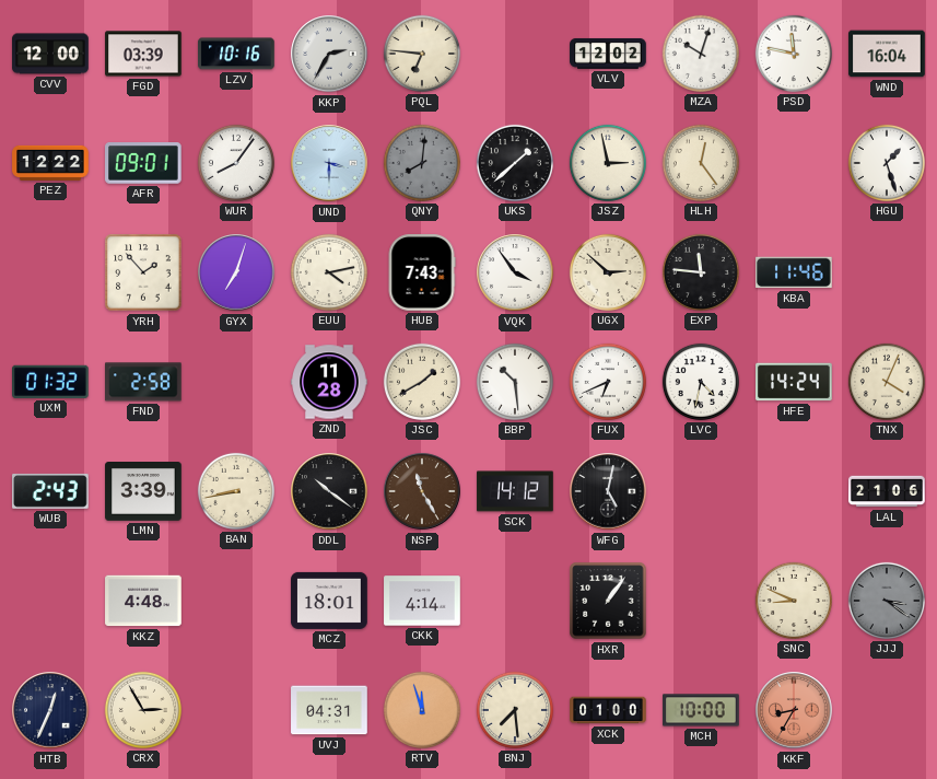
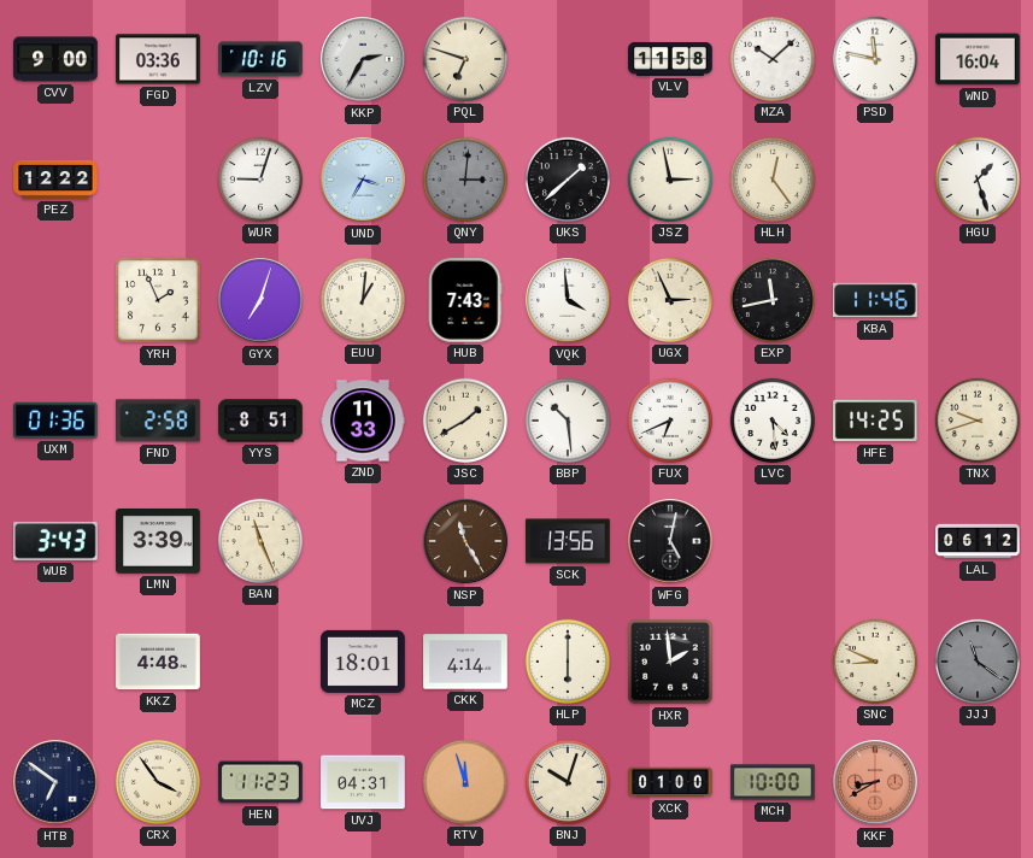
CVV: 12:00 -> 9:00 (55, 59)
FGD: 03:39 -> 03:36 (158, 59)
PQL: 6:46 -> 6:48 (465, 59)
VLV: 12:02 -> 11:58 (670, 59)
MZA: 10:03 -> 10:08 (773, 59)
AFR: 09:01 -> none (144, 163)
WUR: 8:06 -> 9:03 (260, 180)
UND: 3:30 -> 3:35 (363, 180)
QNY: 8:01 -> 3:01 (465, 180)
YRH: 1:53 -> 1:56 (158, 300)
EUU: 4:13 -> 1:01 (363, 300)
VQK: 3:54 -> 3:59 (568, 300)
UGX: 2:52 -> 2:56 (670, 300)
EXP: 11:46 -> 11:43 (773, 300)
UXM: 01:32 -> 01:36 (57, 421)
YYS: none -> 8:51 (260, 421)
ZND: 11:28 -> 11:33 (363, 421)
LVC: 4:32 -> 4:29 (773, 421)
HFE: 14:24 -> 14:25 (875, 421)
TNX: 4:04 -> 9:42 (978, 421)
WUB: 2:43 -> 3:43 (57, 541)
BAN: 8:43 -> 11:26 (260, 541)
DDL: 10:21 -> none (329, 491)
SCK: 14:12 -> 13:56 (568, 541)
LAL: 21:06 -> 06:12 (978, 541)
HLP: none -> 6:00 (568, 662)
HXR: 1:06 -> 1:59 (670, 662)
JJJ: 3:21 -> 11:21 (978, 662)
HTB: 12:34 -> 6:51 (55, 782)
CRX: 2:55 -> 3:54 (158, 782)
HEN: none -> 11:23 (260, 782)
BNJ: 7:29 -> 10:03 (568, 782)
KKF: 8:35 -> 8:40 (875, 782)
